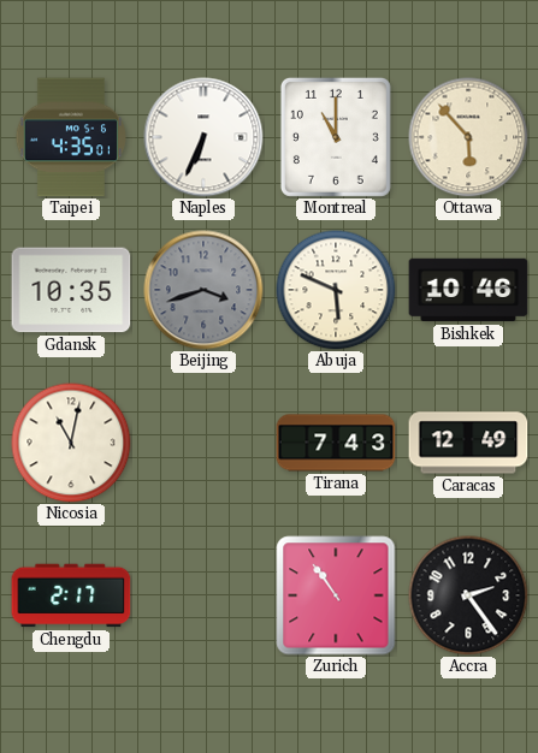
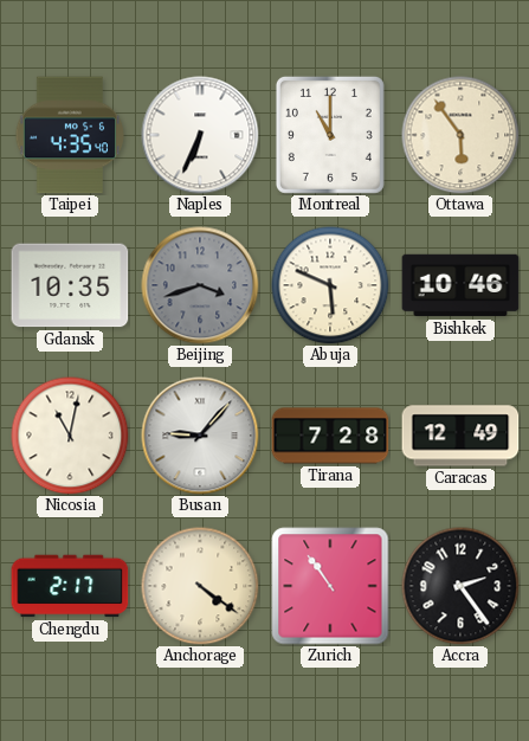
Taipei: 4:35:01 -> 4:35:40 (69, 135)
Ottawa: 5:53 -> 5:54 (460, 135)
Busan: none -> 9:07 (200, 436)
Tirana: 7:43 -> 7:28 (330, 436)
Anchorage: none -> 4:21 (200, 586)
